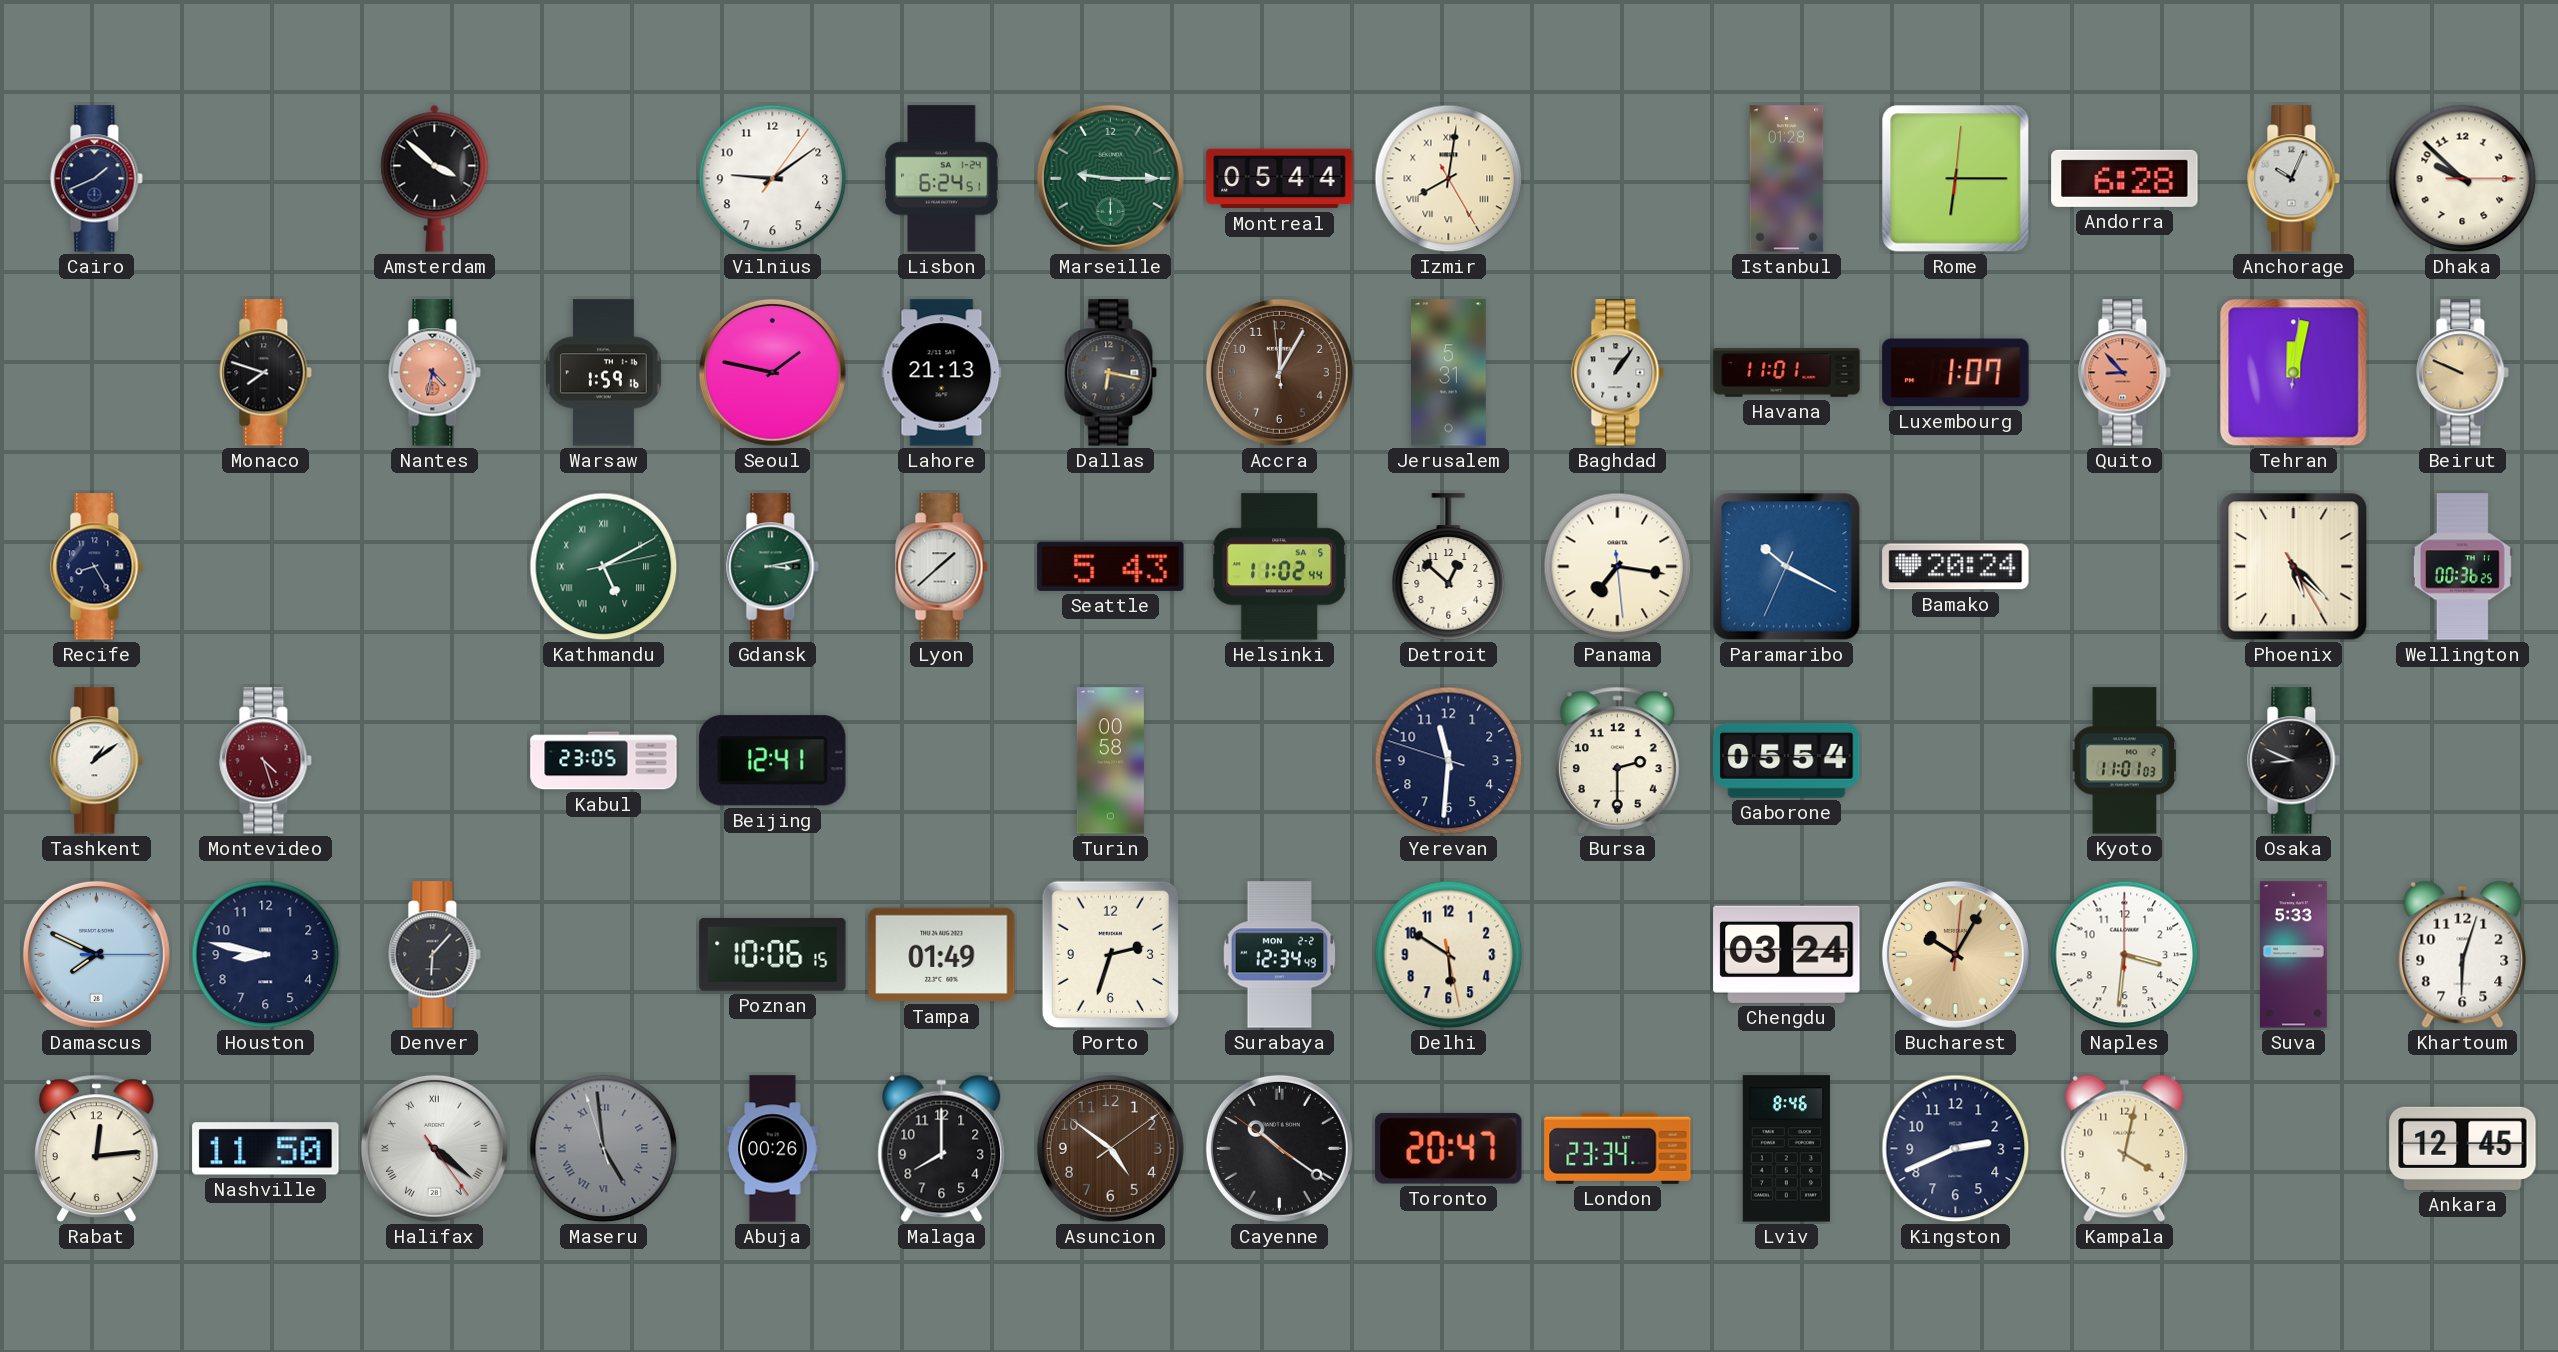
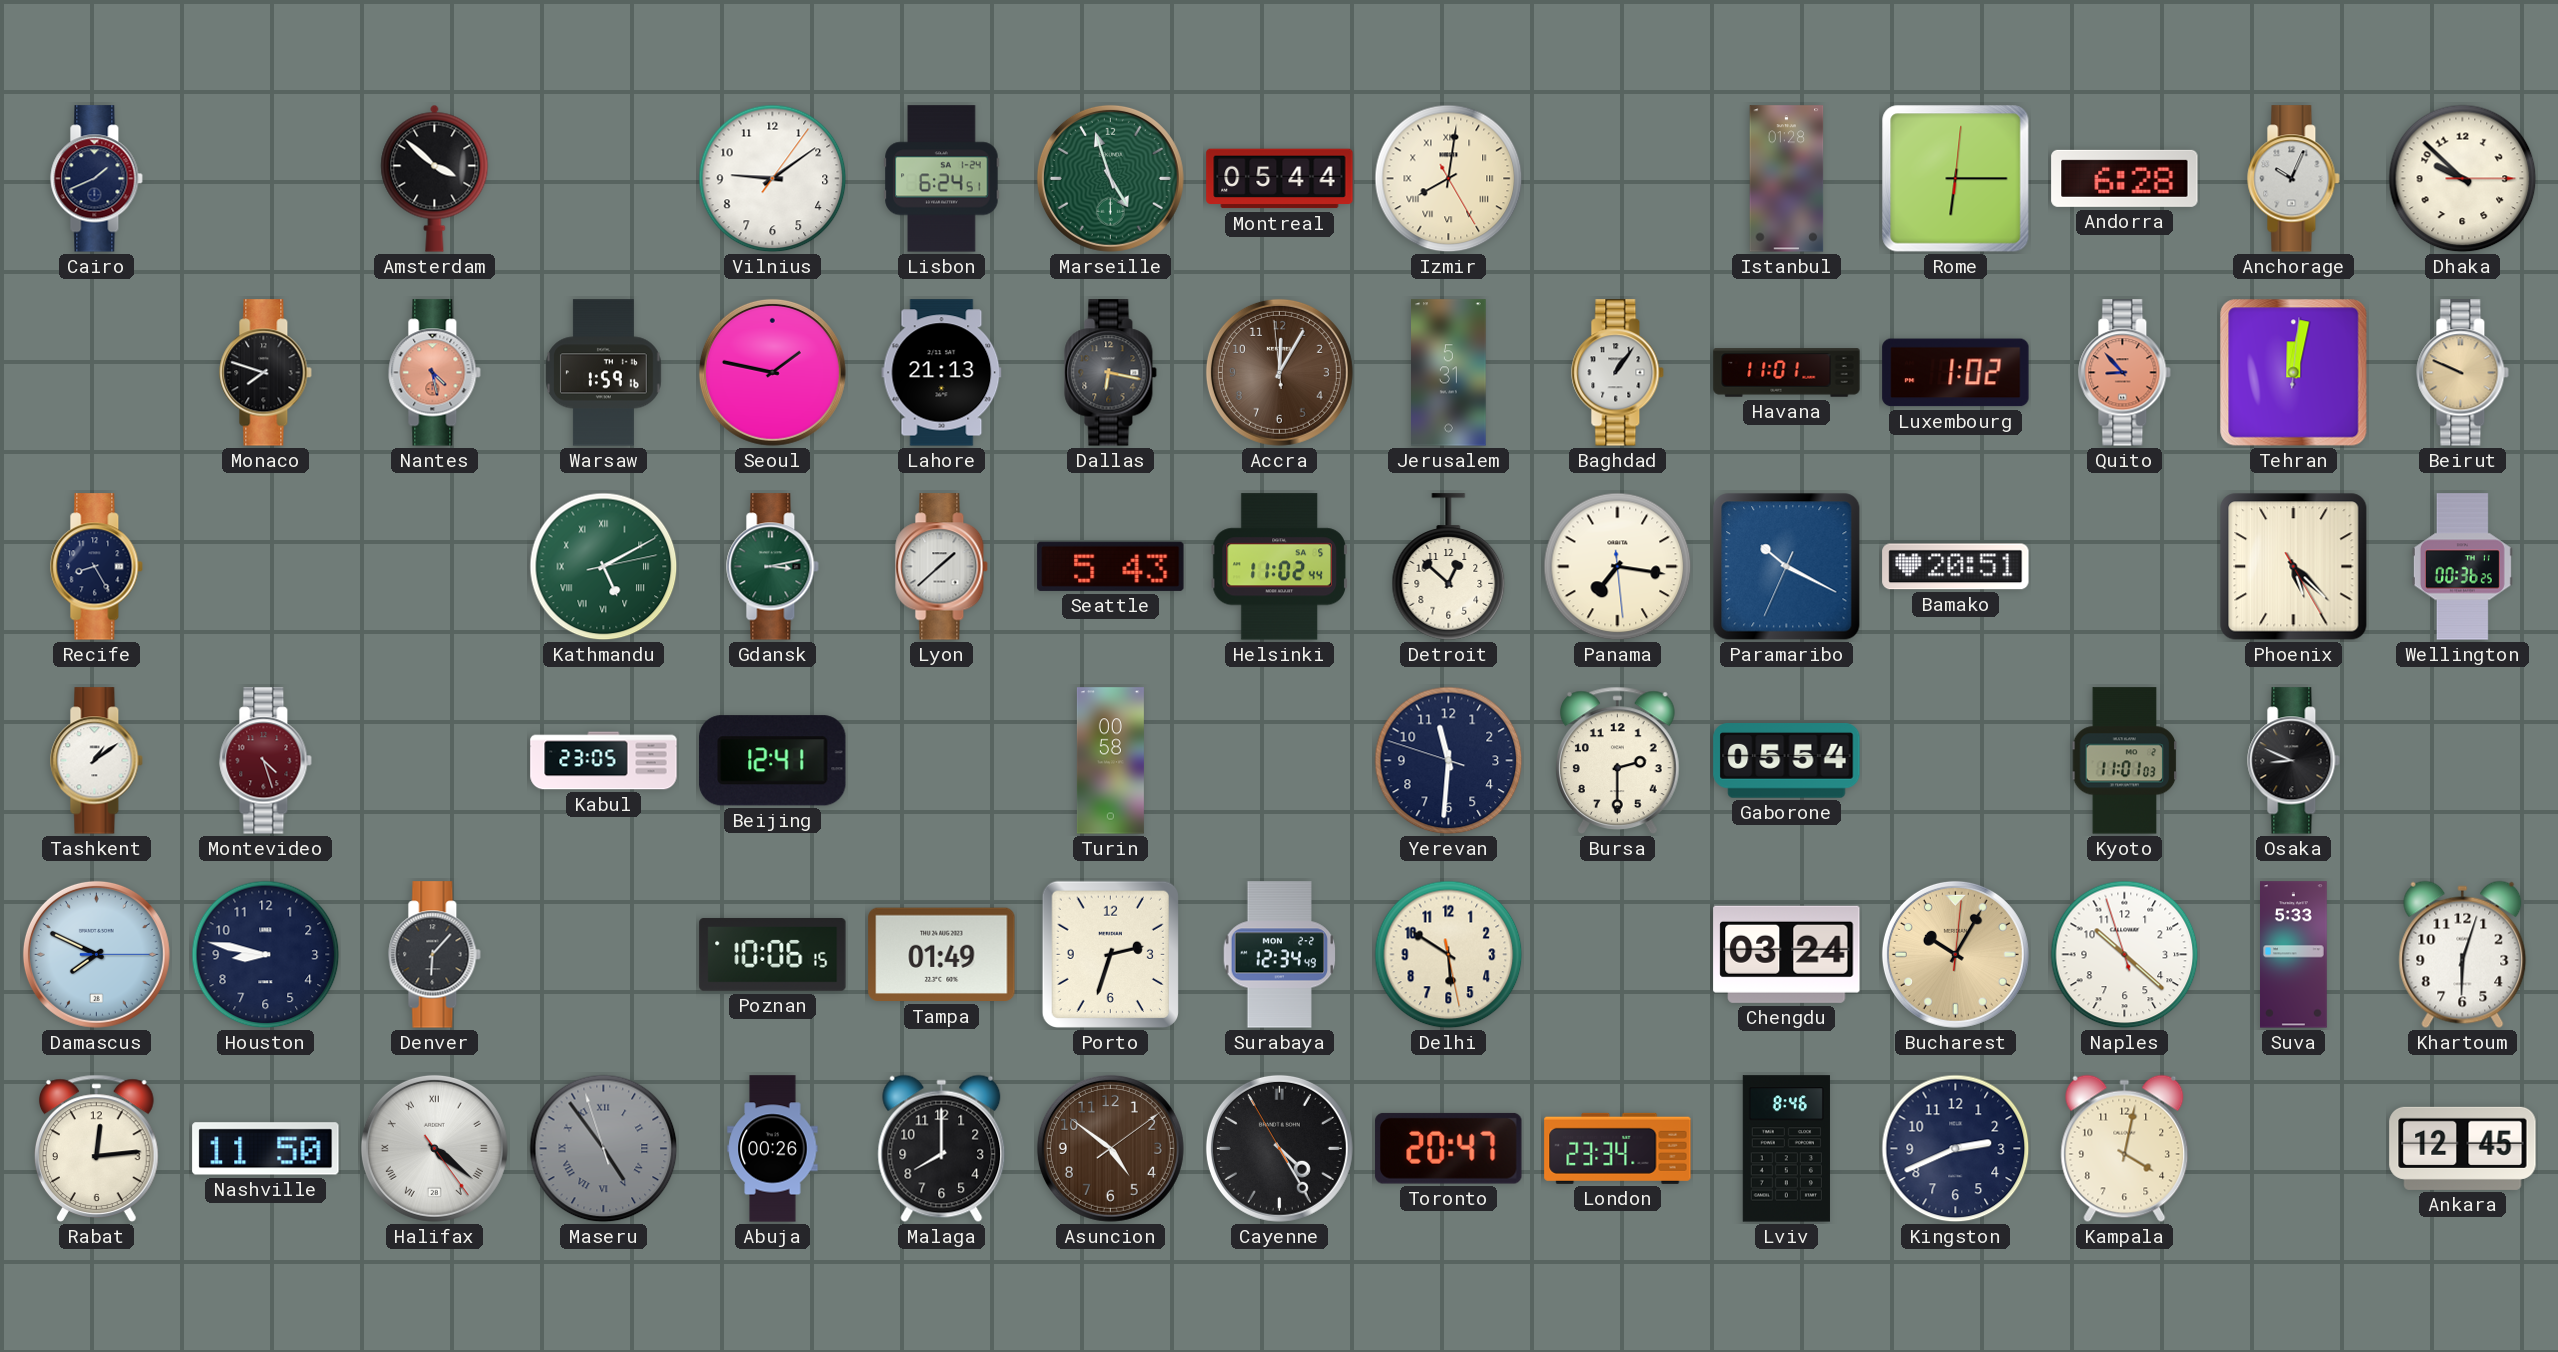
Marseille: 9:15 -> 4:57 (1110, 178)
Nantes: 4:32 -> 4:28 (435, 373)
Luxembourg: 1:07 -> 1:02 (1956, 373)
Bamako: 20:24 -> 20:51 (1956, 567)
Naples: 3:31 -> 10:21 (2125, 955)
Maseru: 4:58 -> 4:53 (604, 1149)
Cayenne: 10:20 -> 4:24 (1279, 1148)
